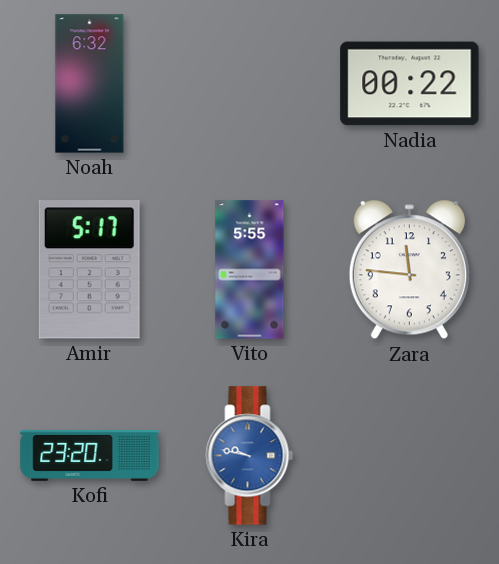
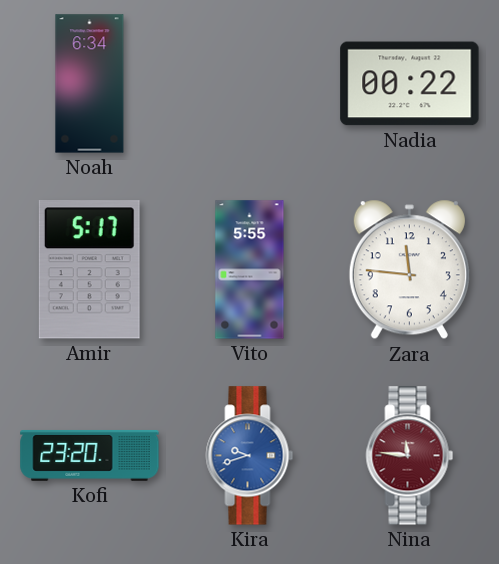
Noah: 6:32 -> 6:34 (90, 84)
Kira: 9:47 -> 9:42 (250, 456)
Nina: none -> 11:46 (410, 456)
